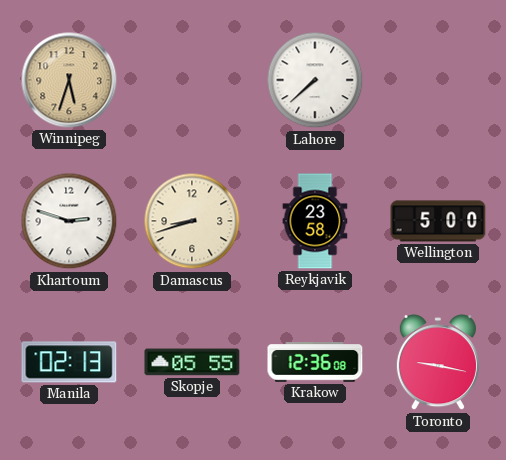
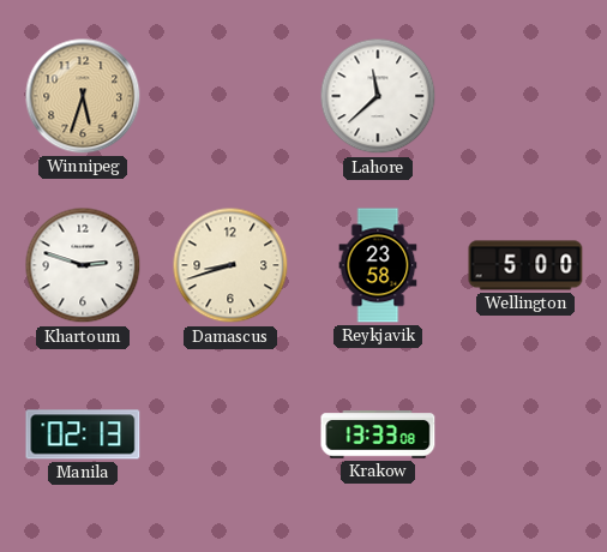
Lahore: 7:38 -> 11:38 (378, 96)
Skopje: 05:55 -> none (192, 362)
Krakow: 12:36 -> 13:33 (378, 434)
Toronto: 9:17 -> none (438, 363)
